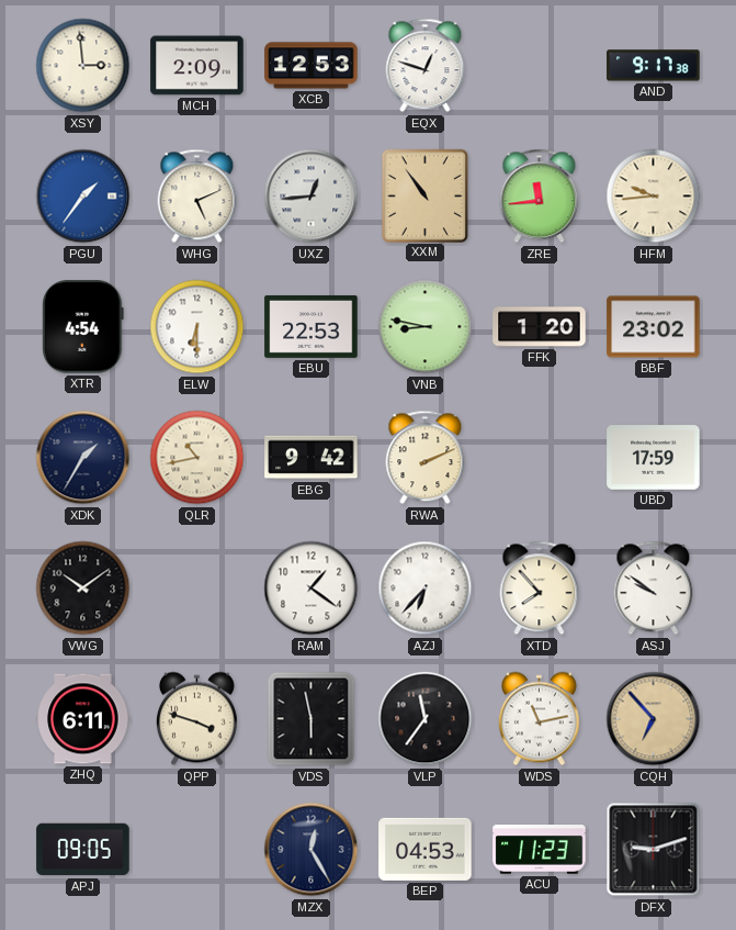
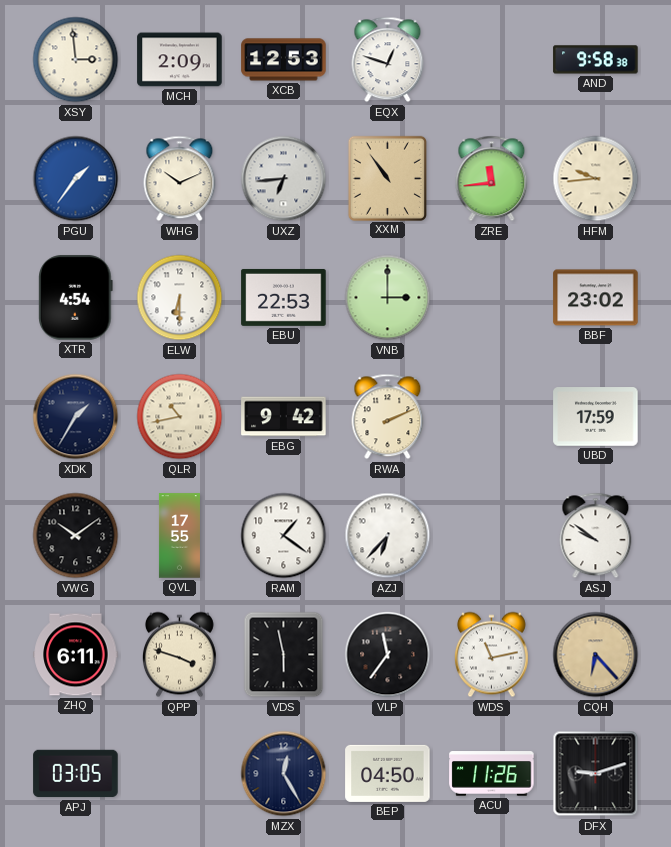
AND: 9:17 -> 9:58 (596, 60)
WHG: 5:11 -> 10:11 (180, 179)
UXZ: 12:44 -> 6:44 (284, 179)
VNB: 8:47 -> 3:00 (388, 298)
FFK: 1:20 -> none (540, 327)
QVL: none -> 17:55 (179, 536)
XTD: 7:53 -> none (540, 589)
CQH: 6:53 -> 6:23 (596, 655)
APJ: 09:05 -> 03:05 (76, 774)
BEP: 04:53 -> 04:50 (388, 773)
ACU: 11:23 -> 11:26 (492, 774)
